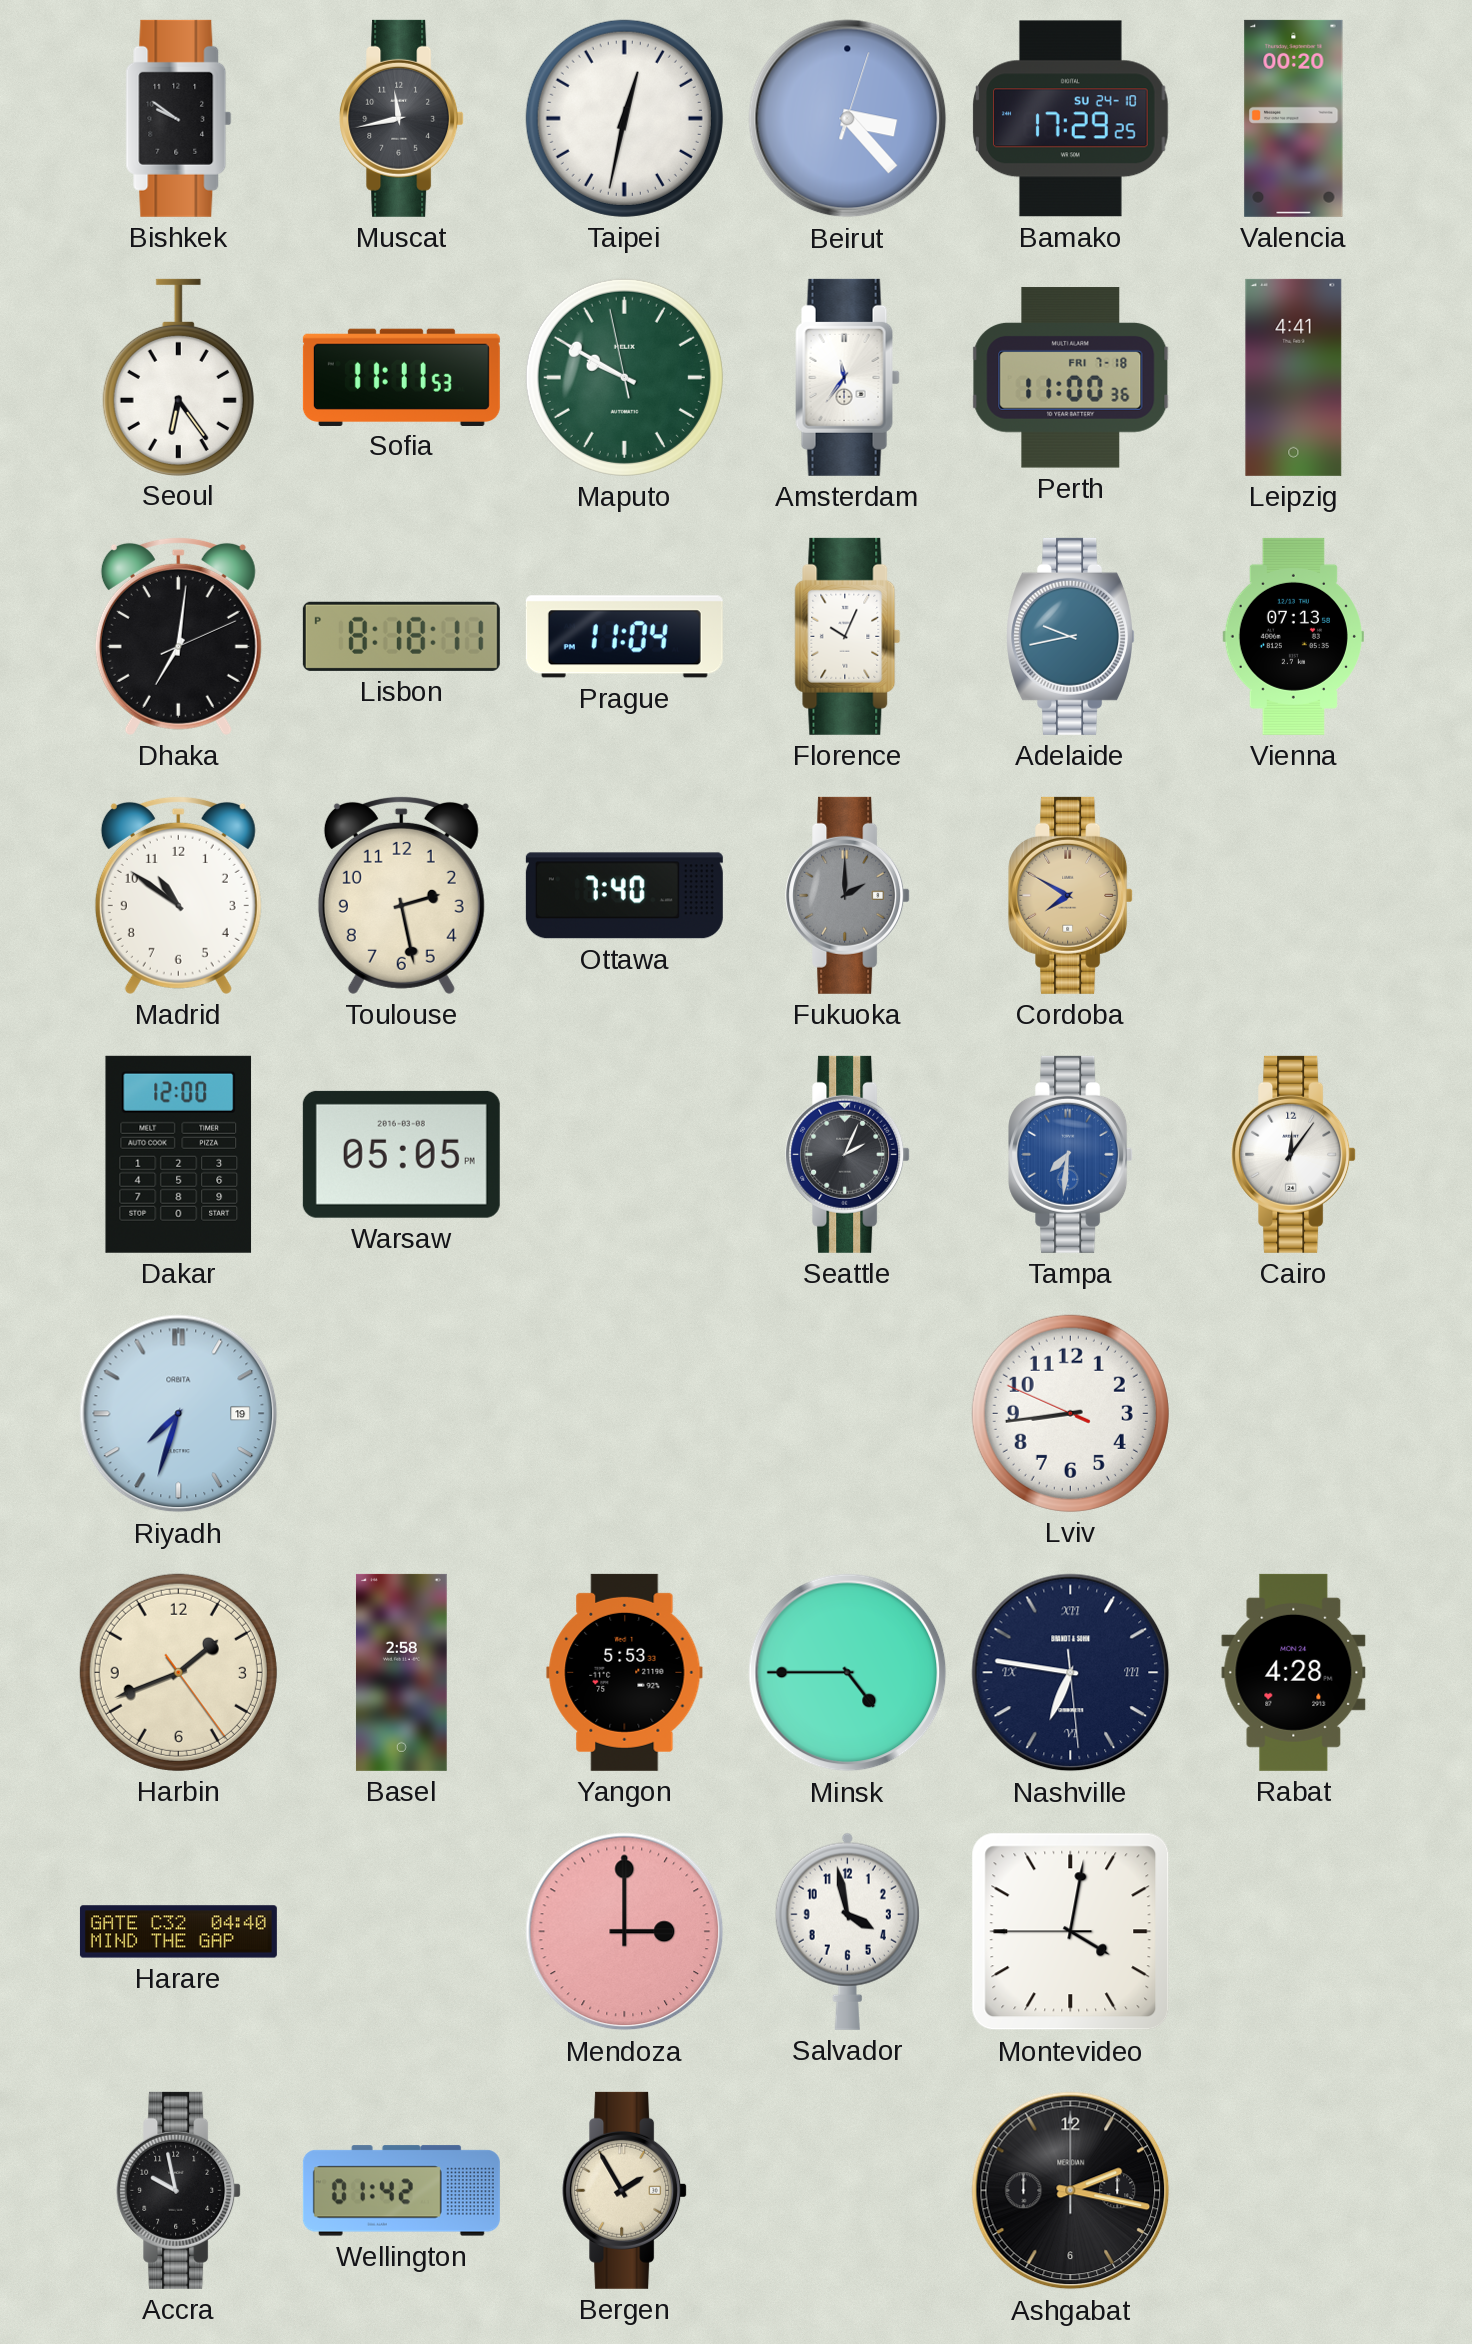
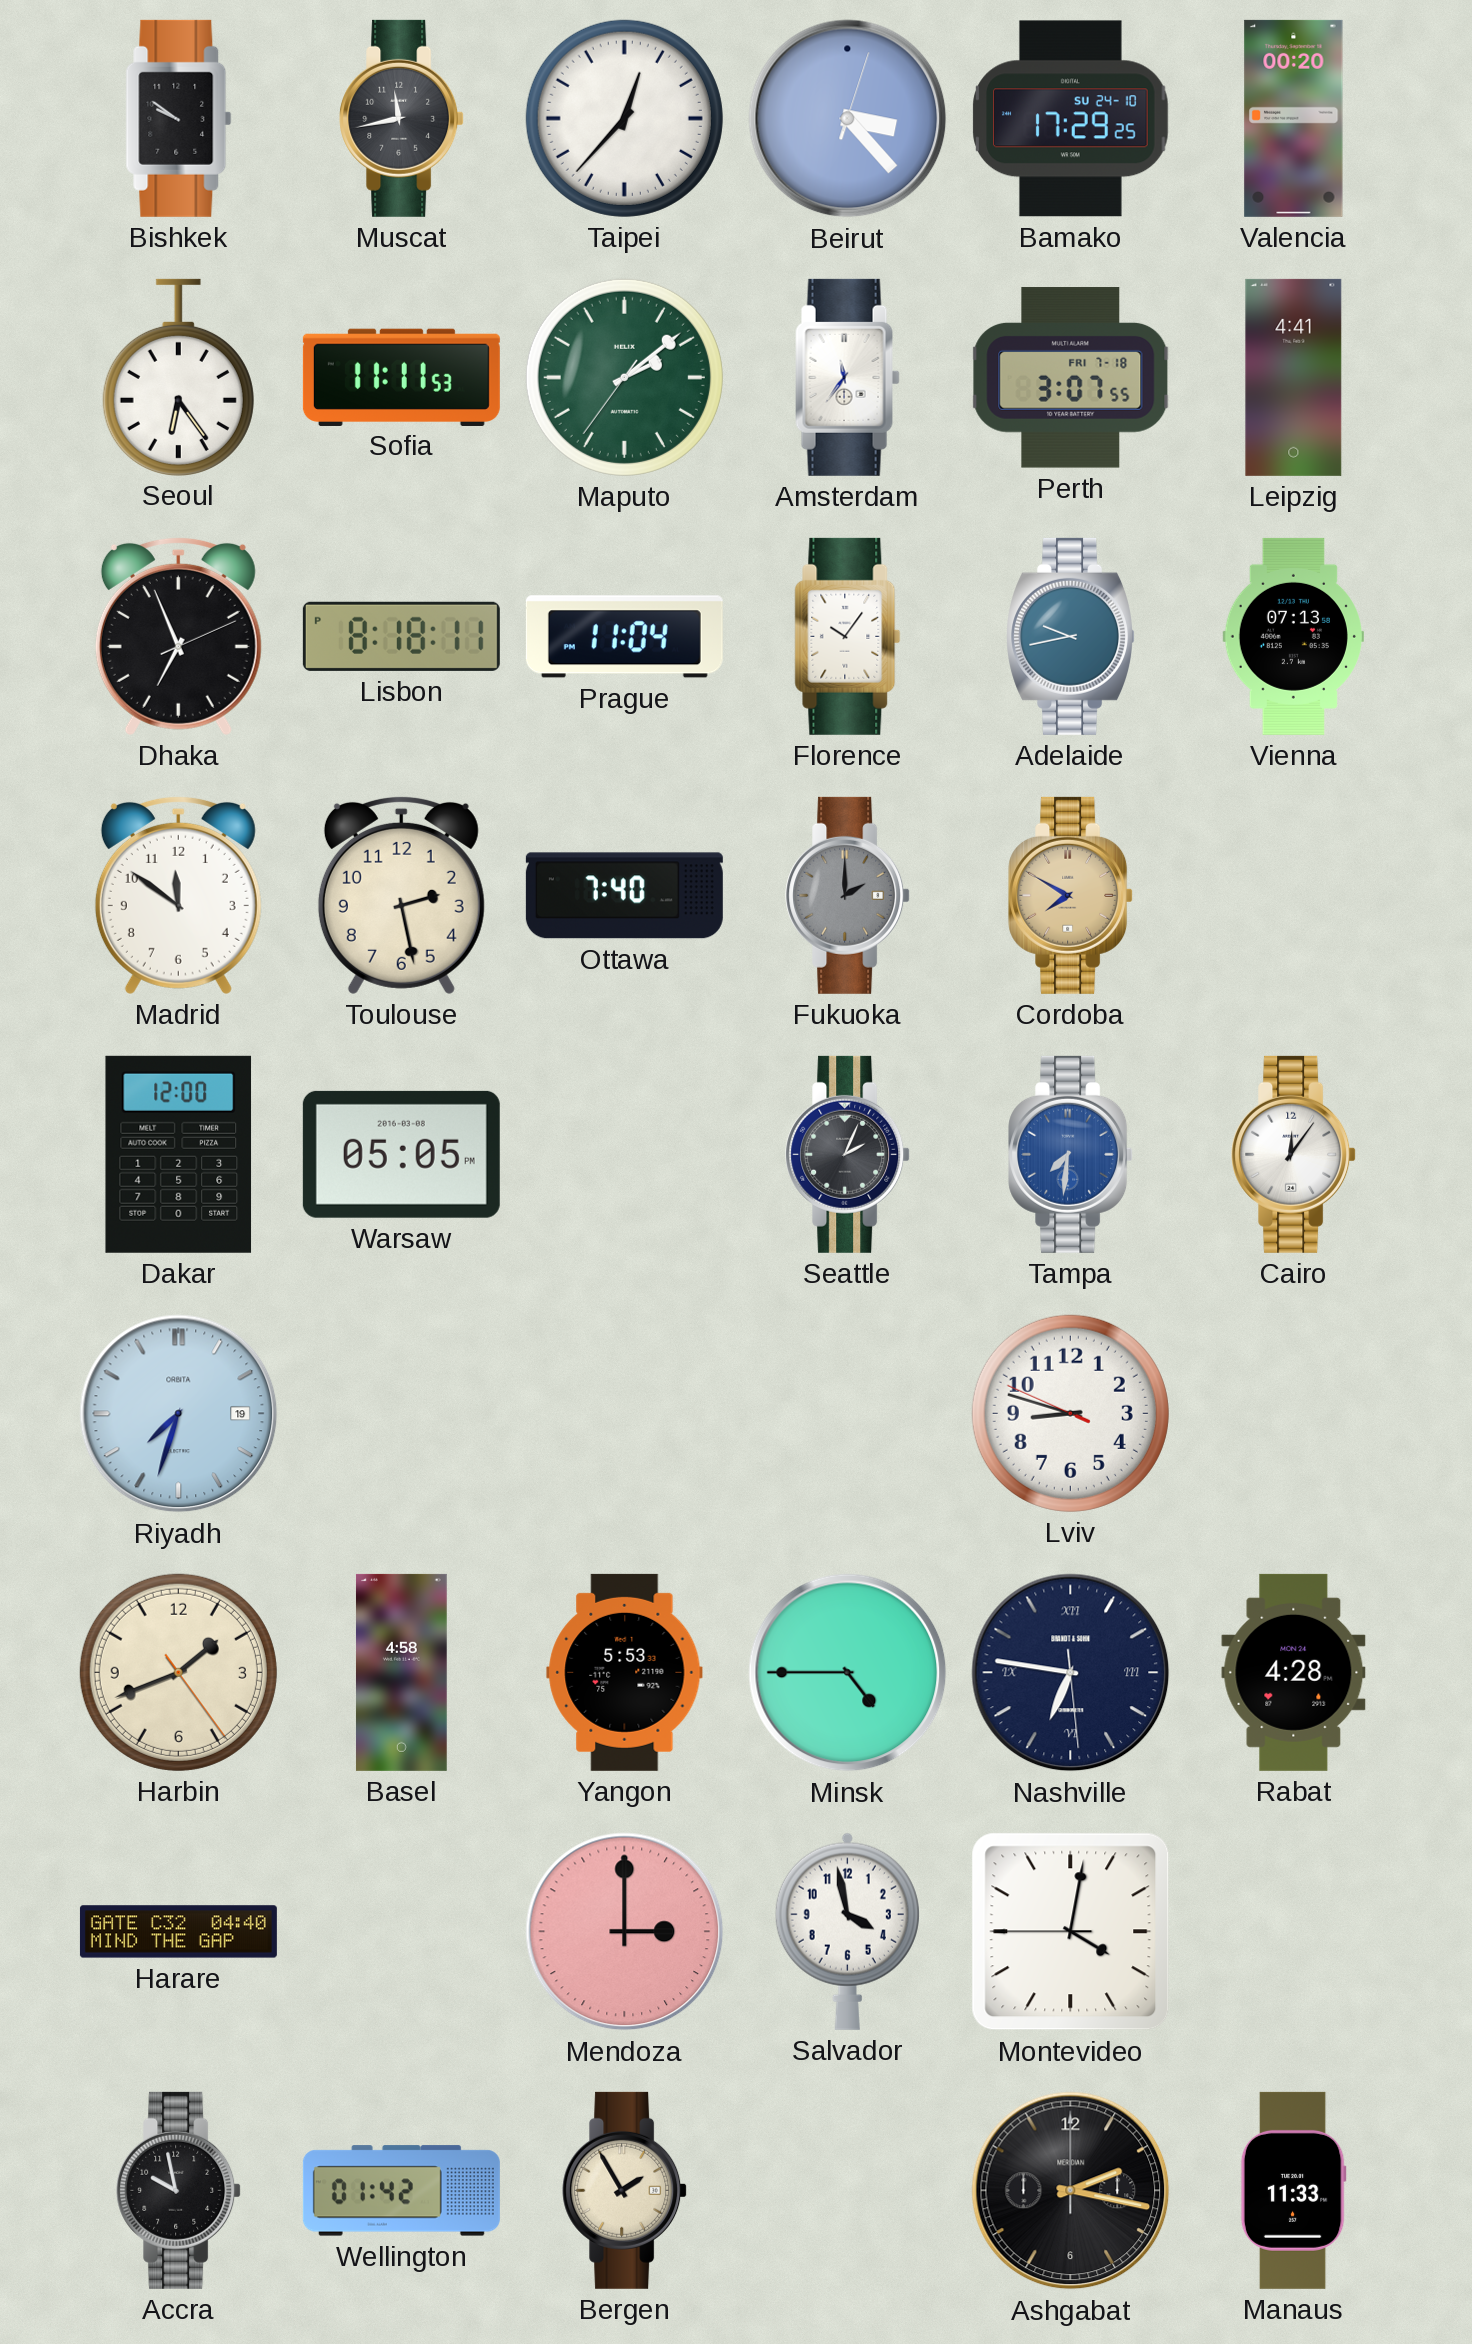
Taipei: 12:32 -> 12:37 (624, 118)
Maputo: 9:49 -> 2:08 (624, 377)
Perth: 11:00 -> 3:07 (1071, 378)
Dhaka: 7:01 -> 6:56 (178, 636)
Florence: 10:04 -> 10:06 (848, 636)
Madrid: 10:51 -> 11:51 (178, 895)
Lviv: 8:43 -> 8:47 (1070, 1413)
Basel: 2:58 -> 4:58 (401, 1672)
Manaus: none -> 11:33 (1293, 2190)
